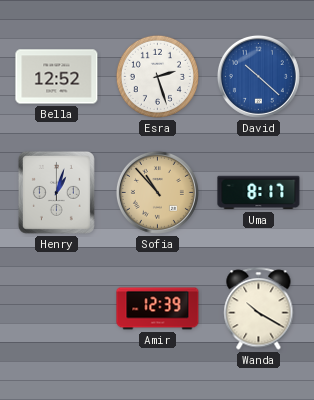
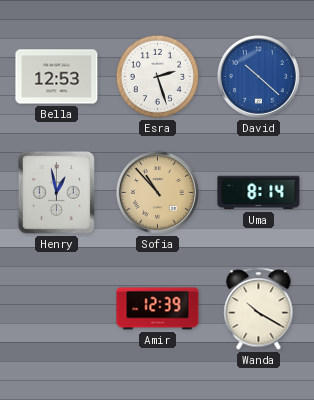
Bella: 12:52 -> 12:53 (57, 77)
Henry: 1:03 -> 12:58 (56, 192)
Uma: 8:17 -> 8:14 (259, 193)
